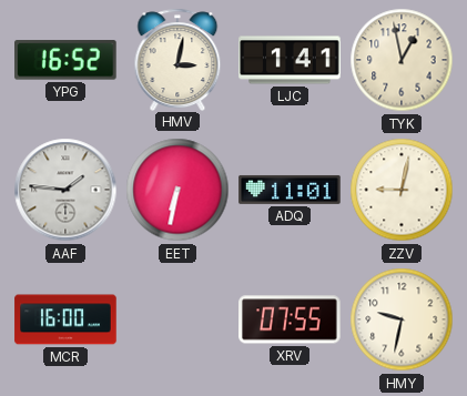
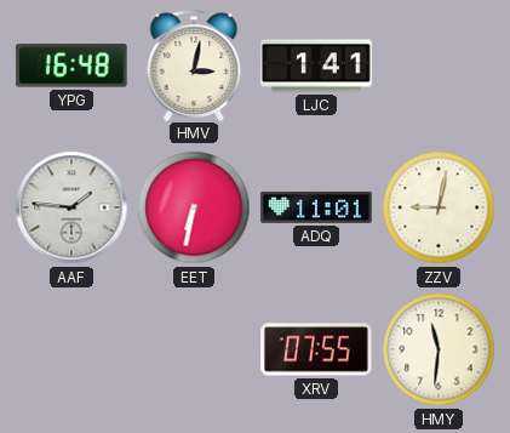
YPG: 16:52 -> 16:48 (73, 65)
TYK: 12:58 -> none (402, 60)
MCR: 16:00 -> none (65, 319)
HMY: 9:32 -> 11:31 (439, 349)
